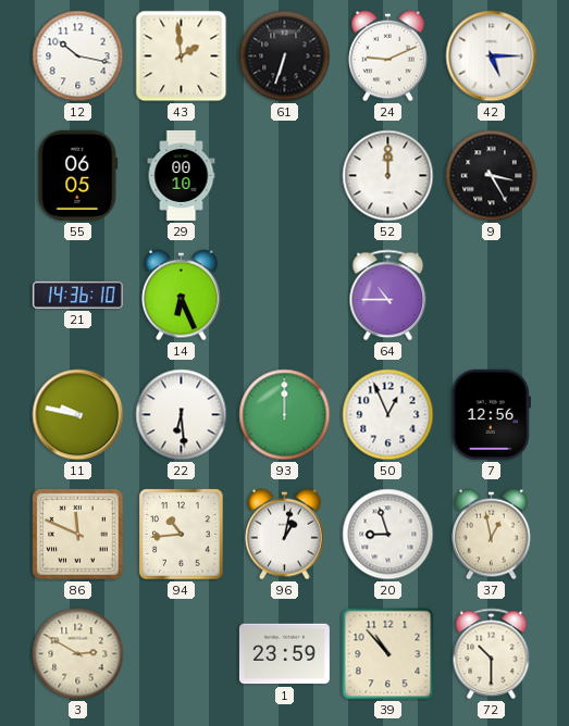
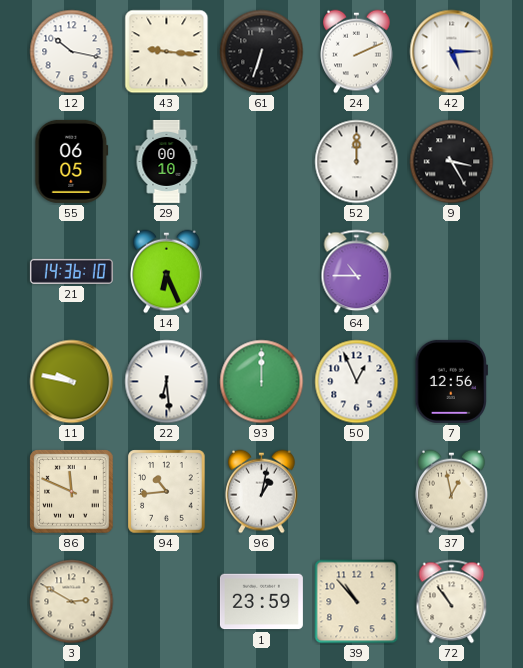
43: 1:59 -> 9:16 (167, 52)
24: 9:11 -> 2:11 (357, 52)
20: 8:57 -> none (388, 535)
72: 10:30 -> 10:54 (452, 602)
